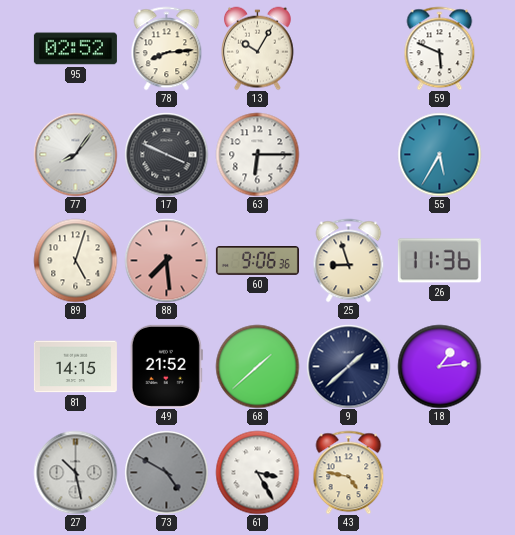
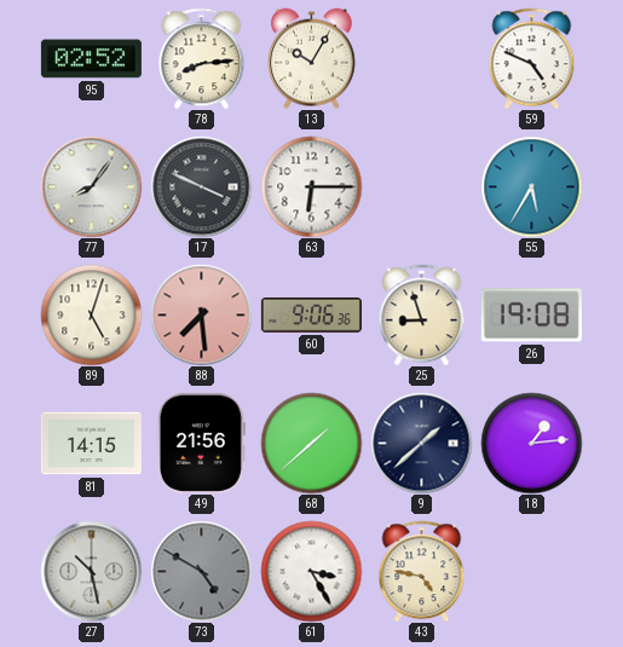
59: 5:49 -> 4:49 (532, 58)
26: 11:36 -> 19:08 (531, 316)
49: 21:52 -> 21:56 (201, 443)
